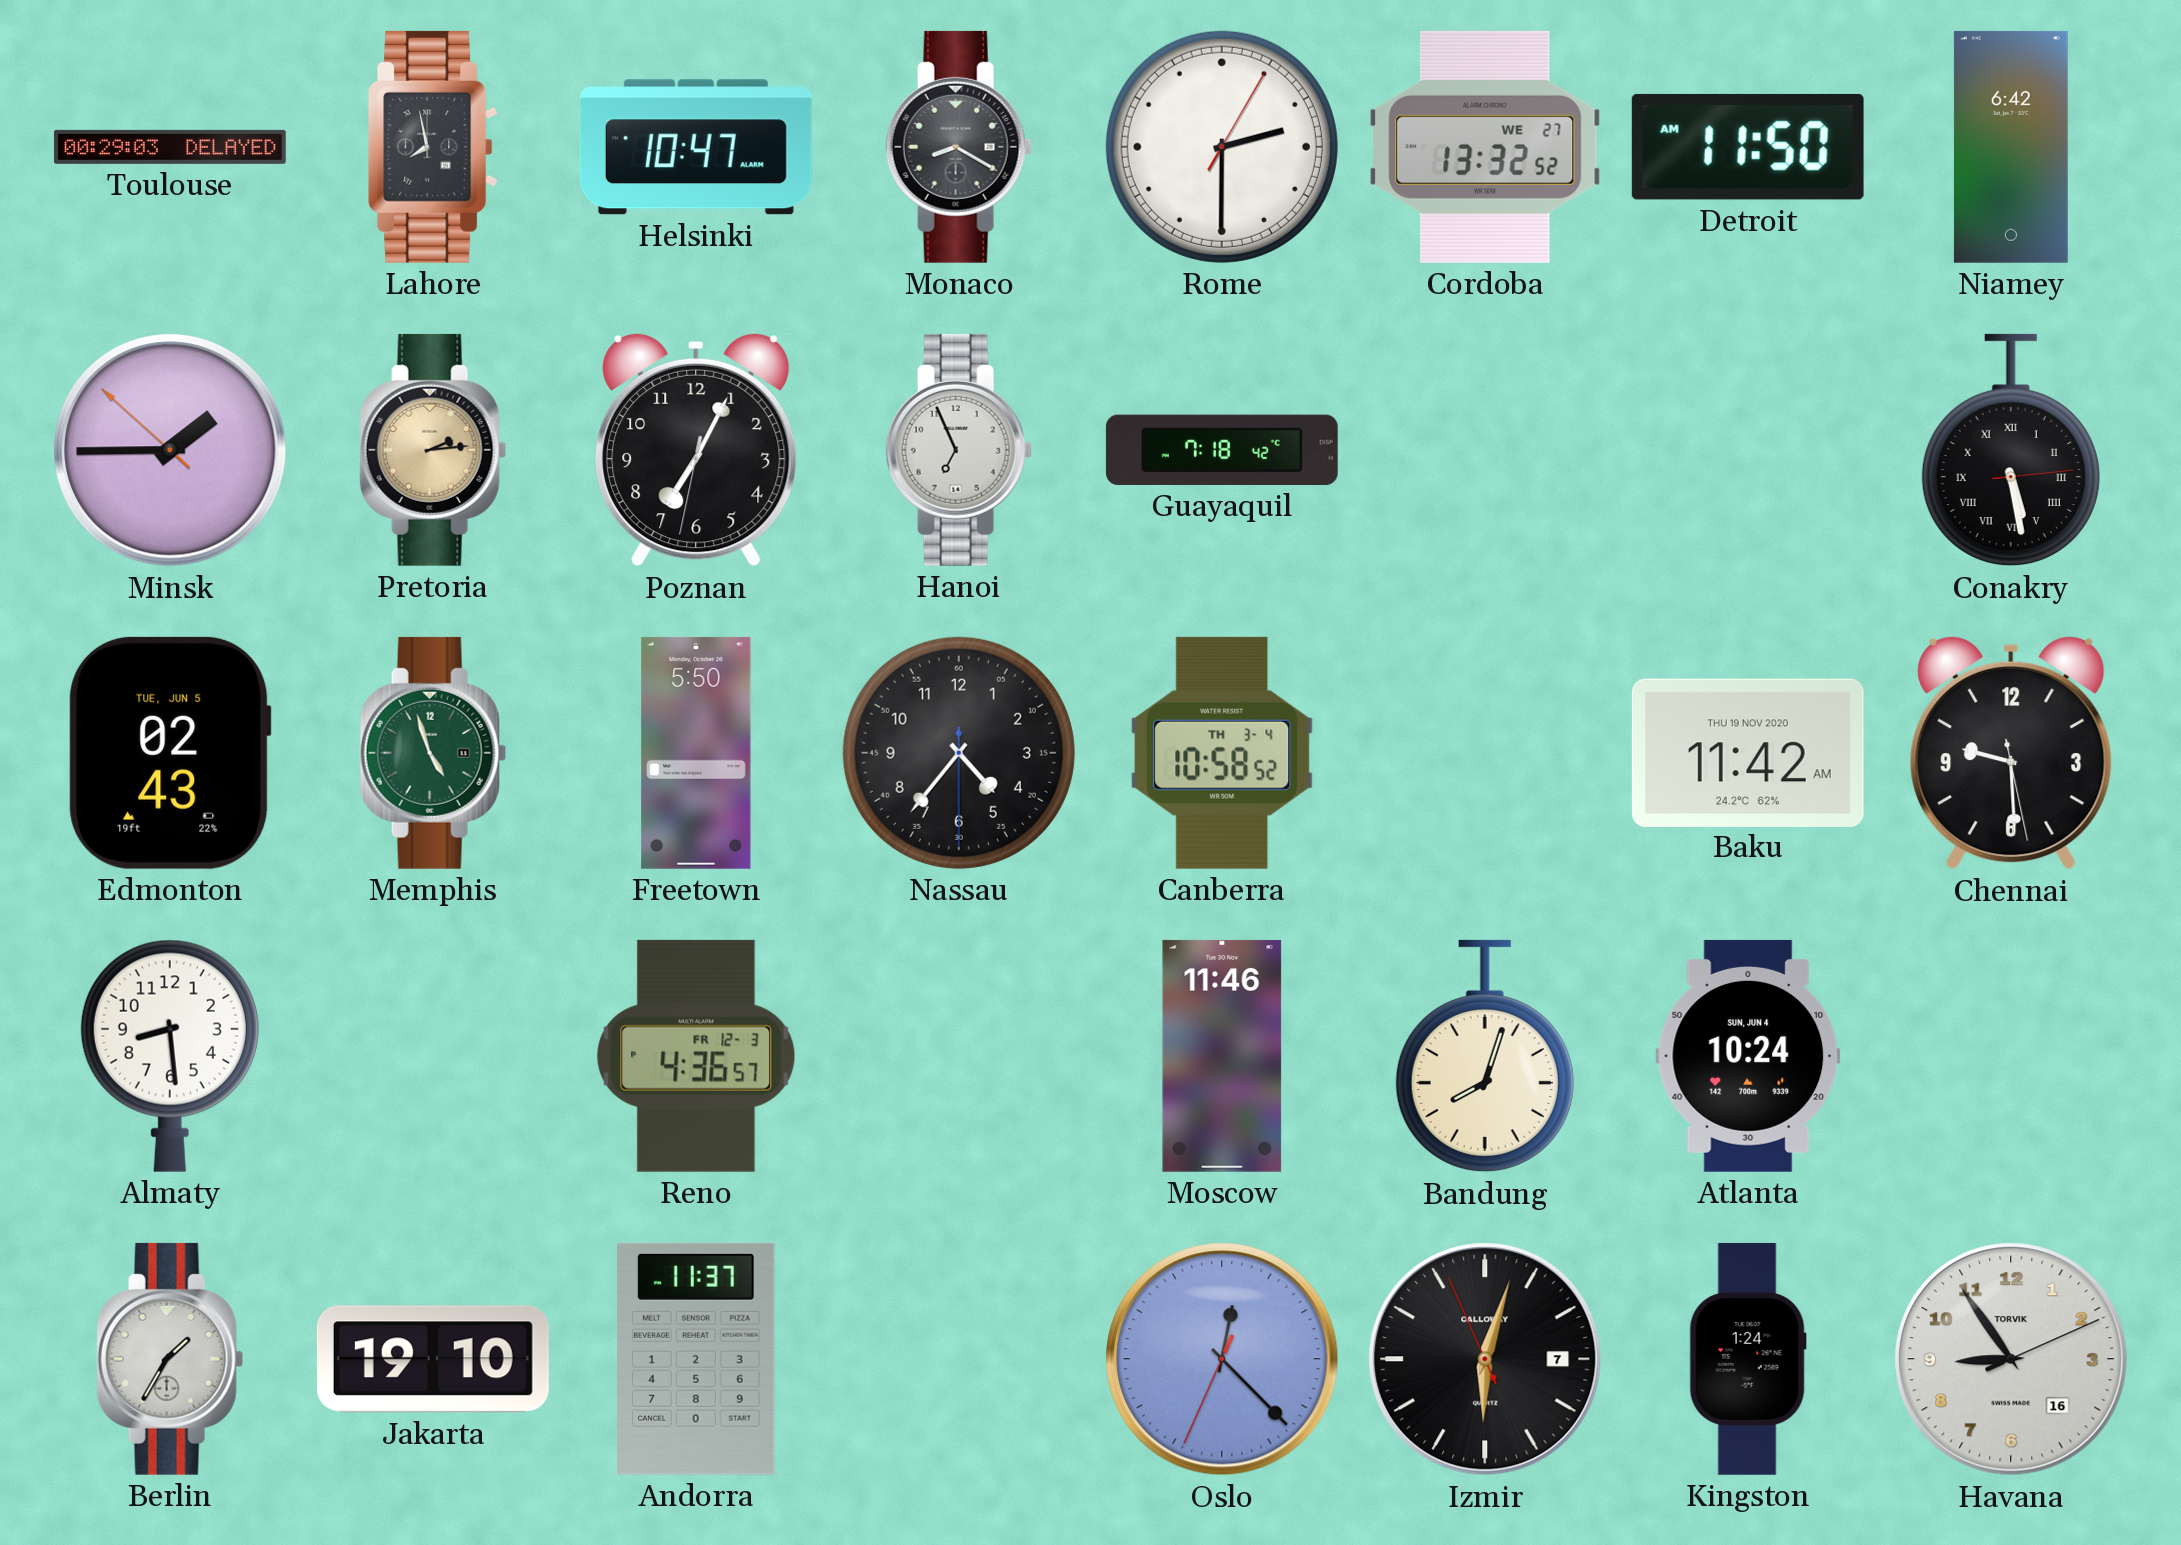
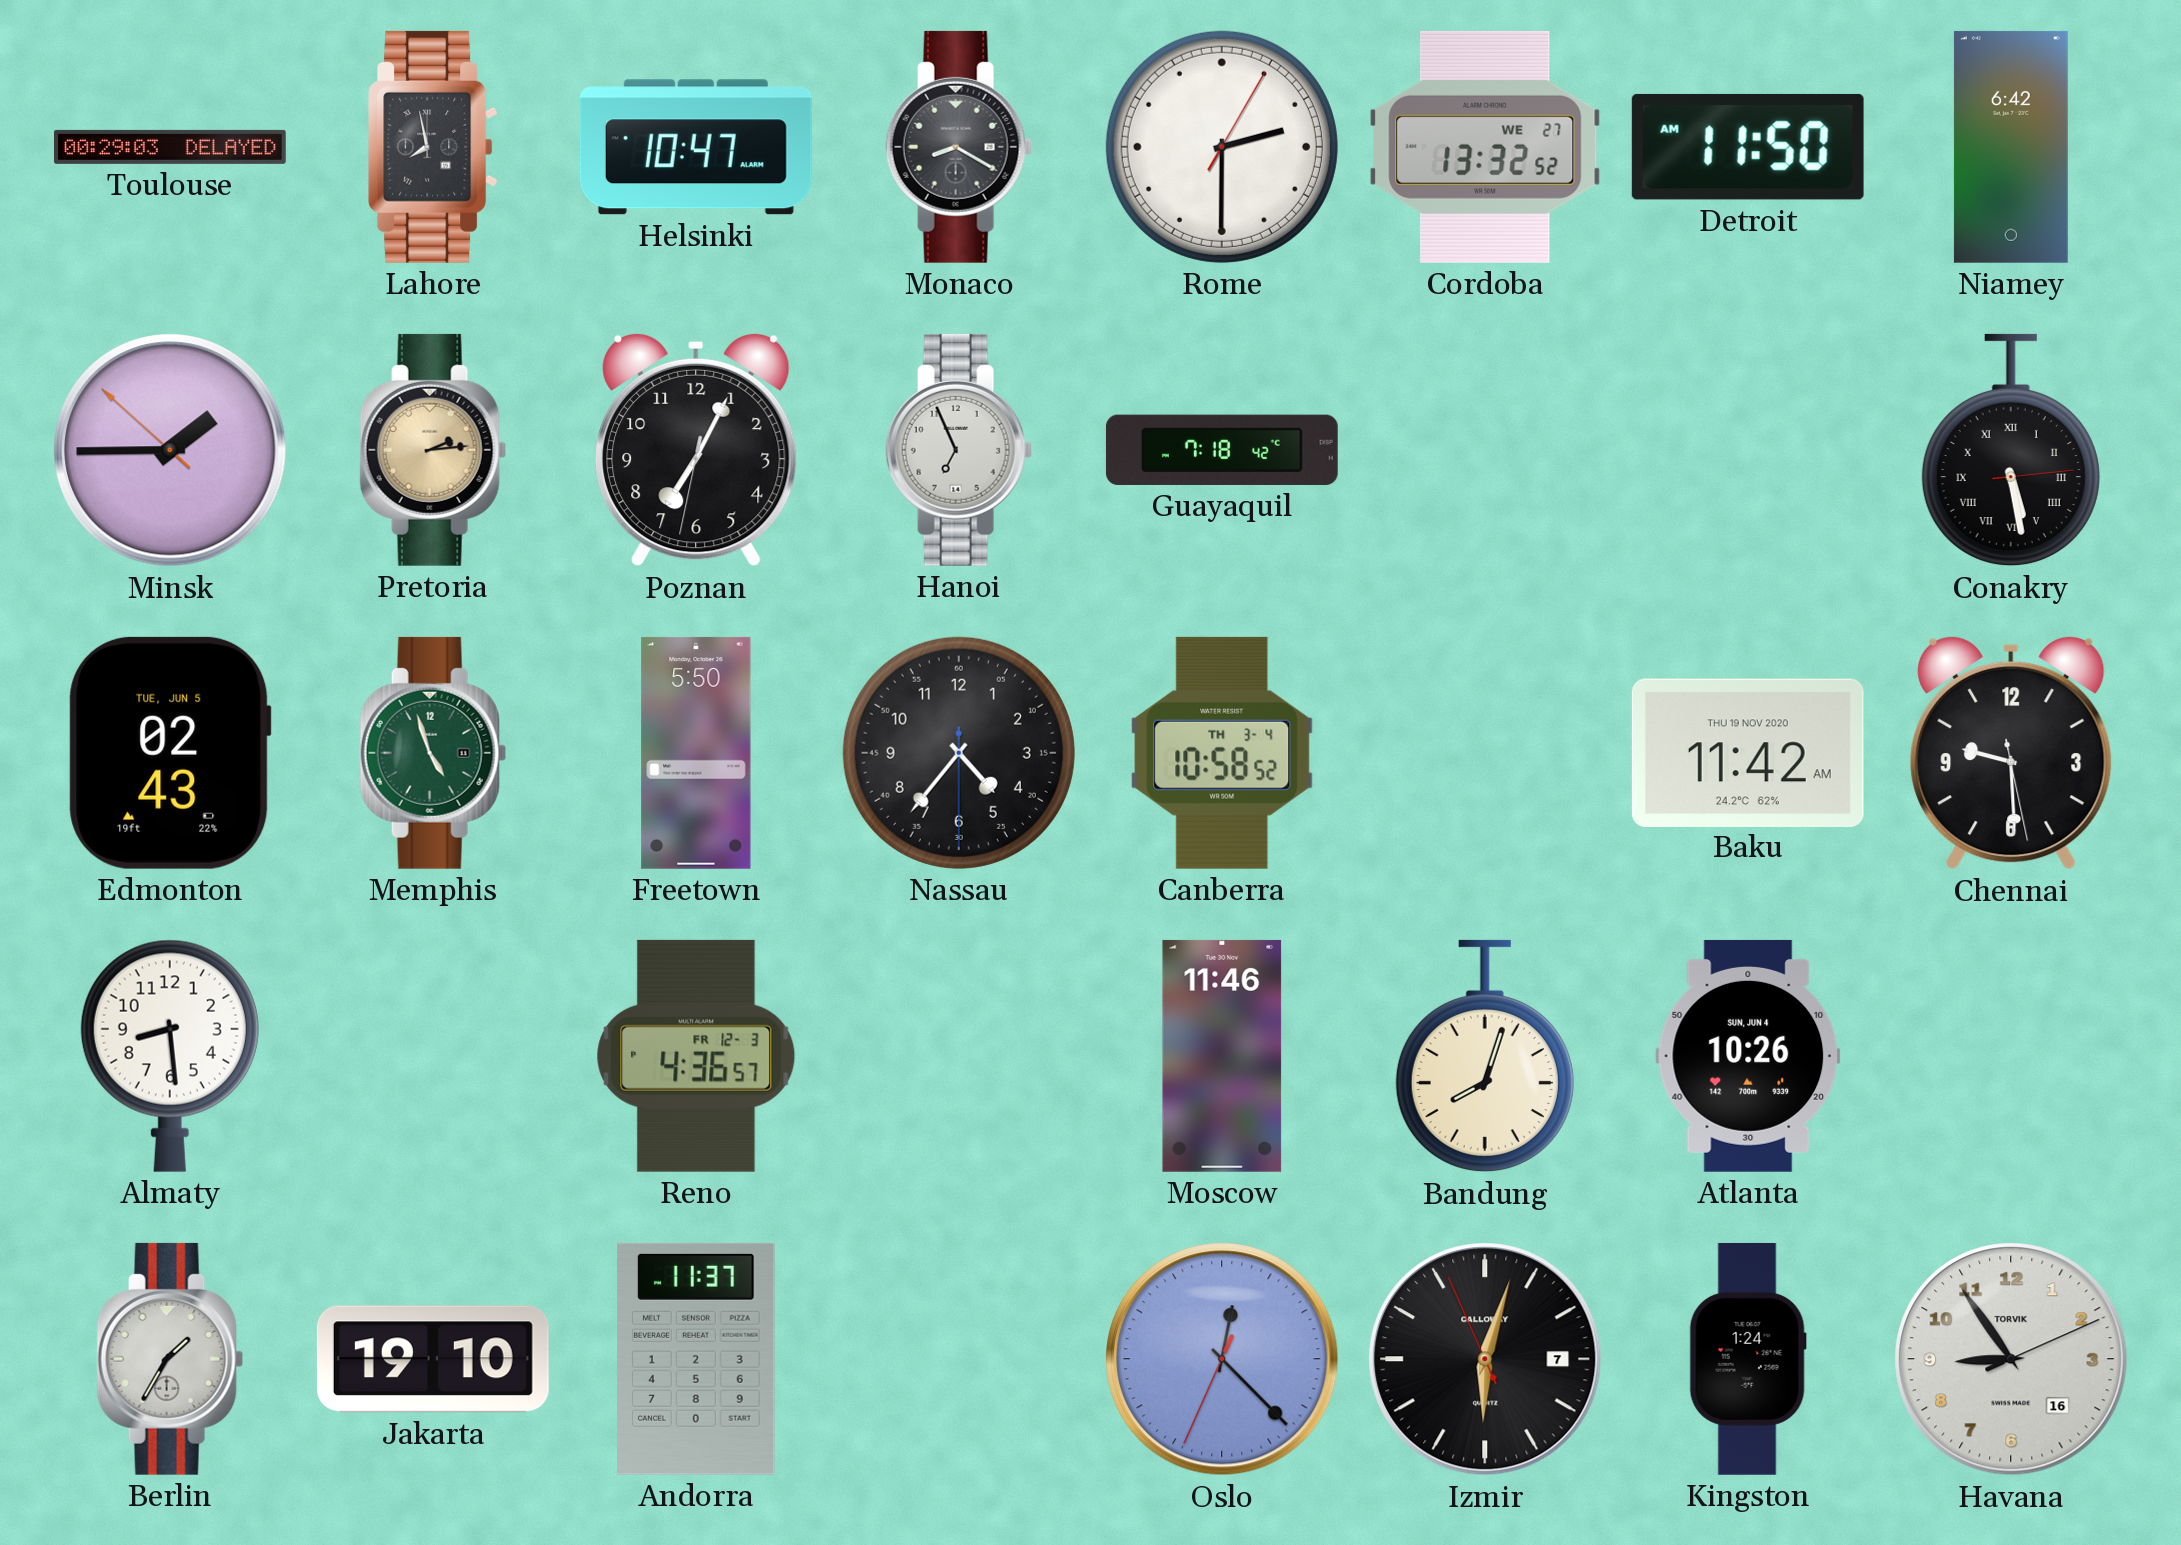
Atlanta: 10:24 -> 10:26 (1748, 1056)
